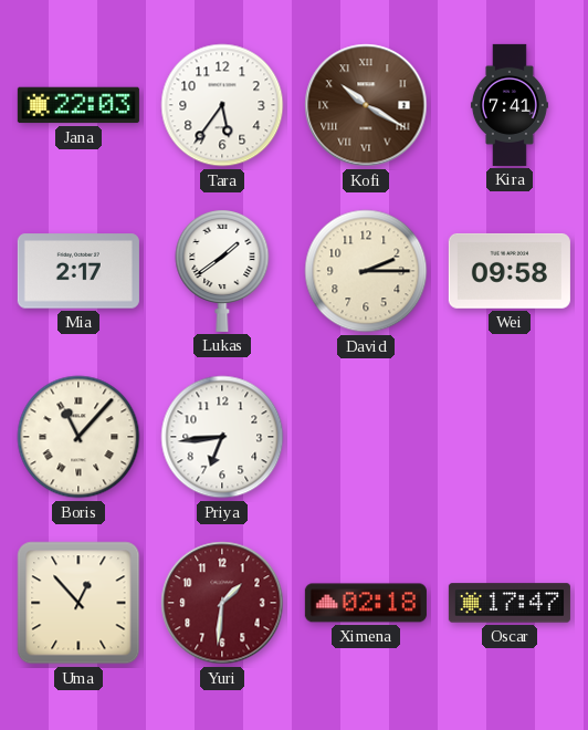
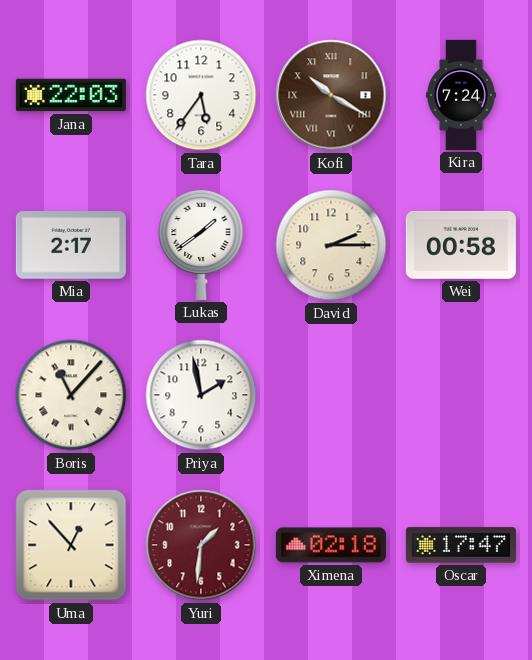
Kira: 7:41 -> 7:24 (461, 95)
Wei: 09:58 -> 00:58 (461, 245)
Priya: 6:44 -> 1:58 (201, 395)
